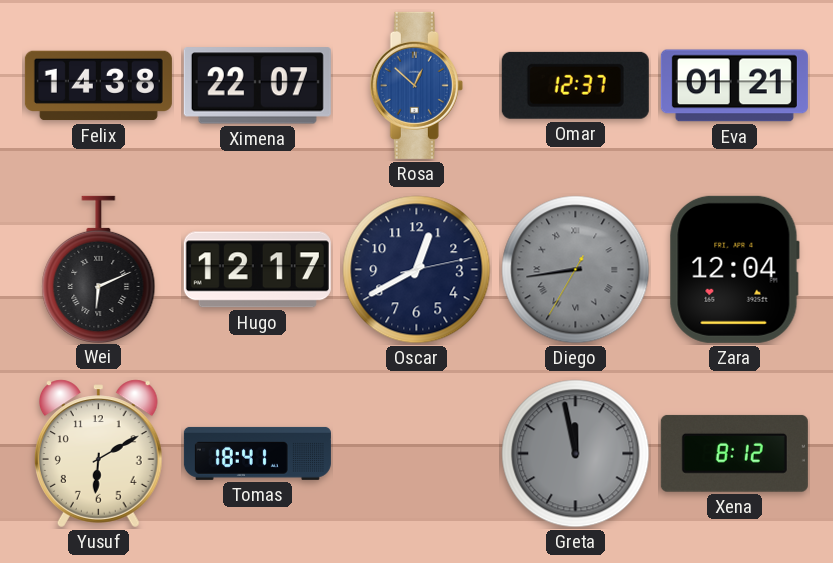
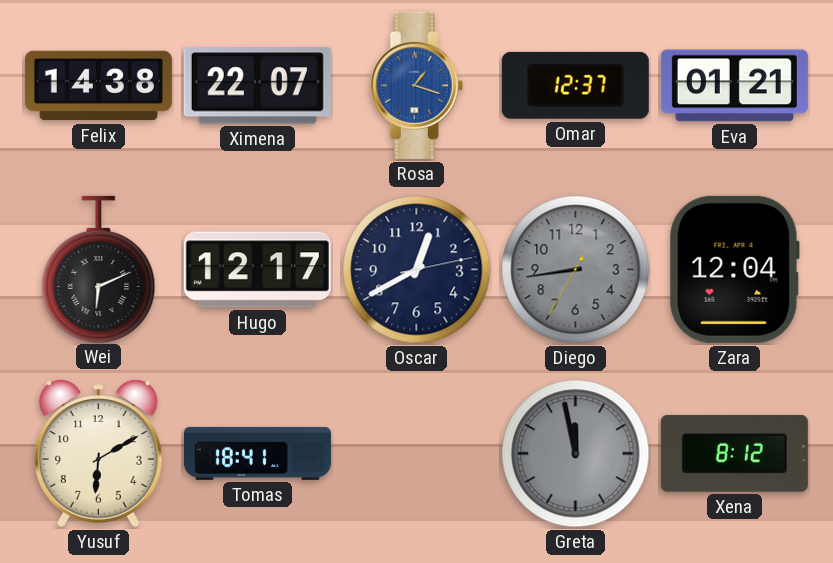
Rosa: 12:52 -> 1:18 (416, 85)
Diego numerals: Roman -> Arabic (576, 270)
